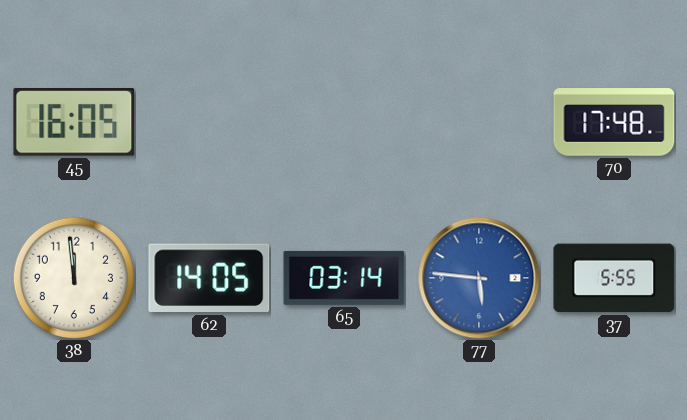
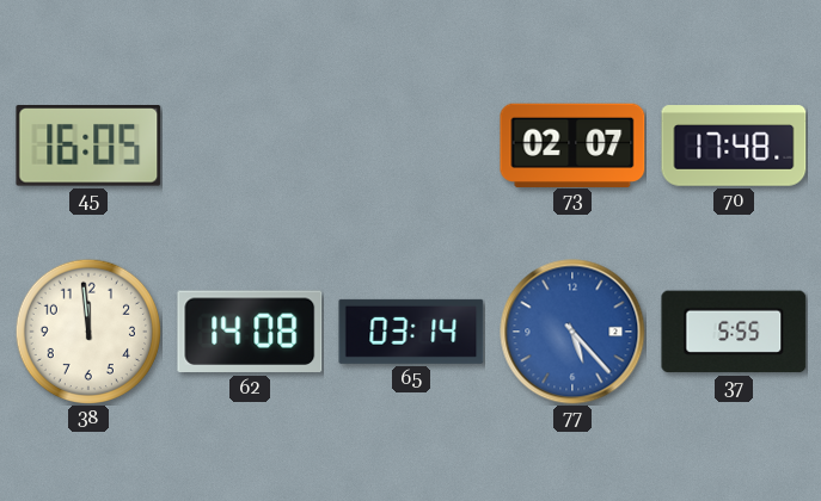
73: none -> 02:07 (572, 144)
62: 14:05 -> 14:08 (250, 332)
77: 5:46 -> 5:23 (572, 332)
